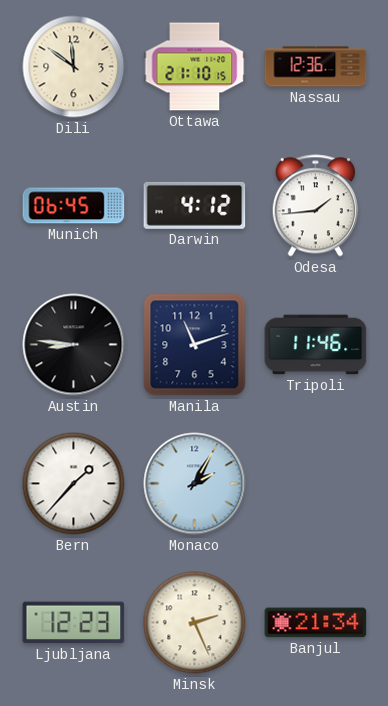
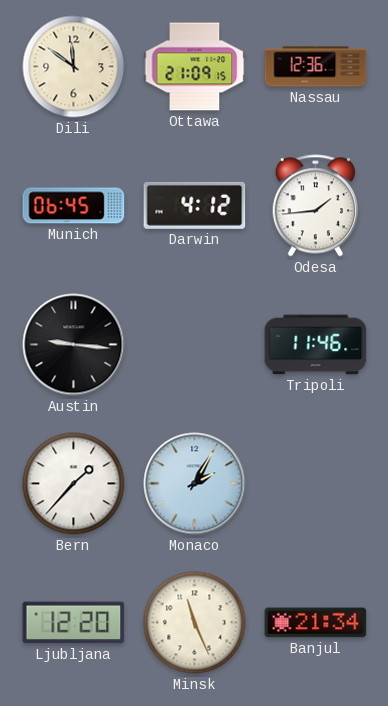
Ottawa: 21:10 -> 21:09 (195, 67)
Austin: 8:46 -> 9:16 (74, 345)
Manila: 11:12 -> none (195, 345)
Ljubljana: 12:23 -> 12:20 (74, 623)
Minsk: 2:26 -> 11:26 (195, 623)
